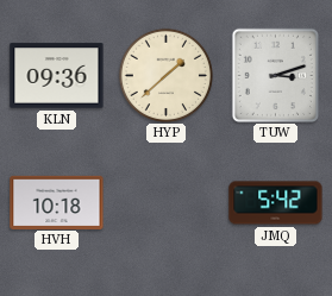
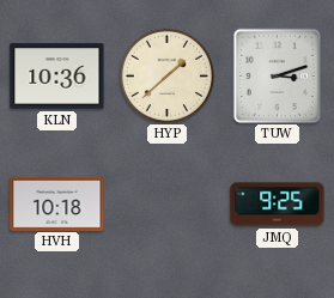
KLN: 09:36 -> 10:36 (57, 77)
JMQ: 5:42 -> 9:25 (278, 205)
